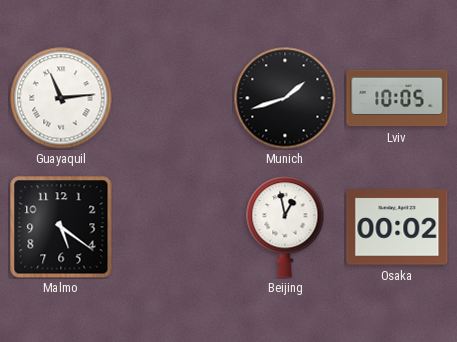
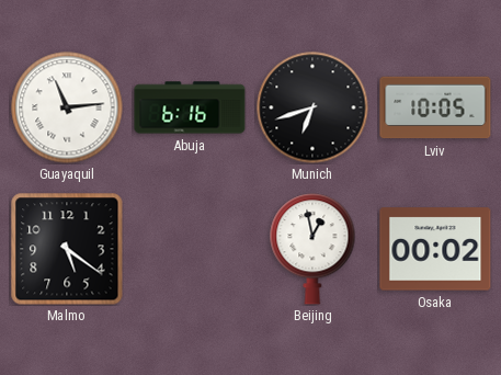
Abuja: none -> 6:16 (190, 107)
Munich: 1:42 -> 6:42 (312, 107)
